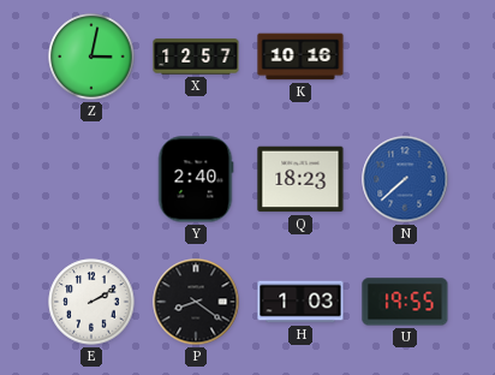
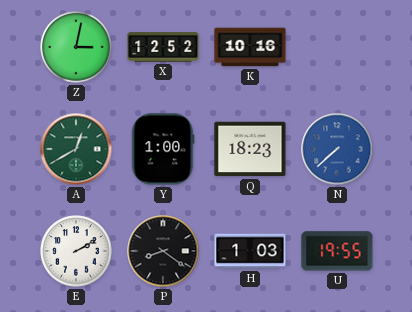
X: 12:57 -> 12:52 (163, 47)
A: none -> 12:40 (76, 149)
Y: 2:40 -> 1:00 (163, 149)
